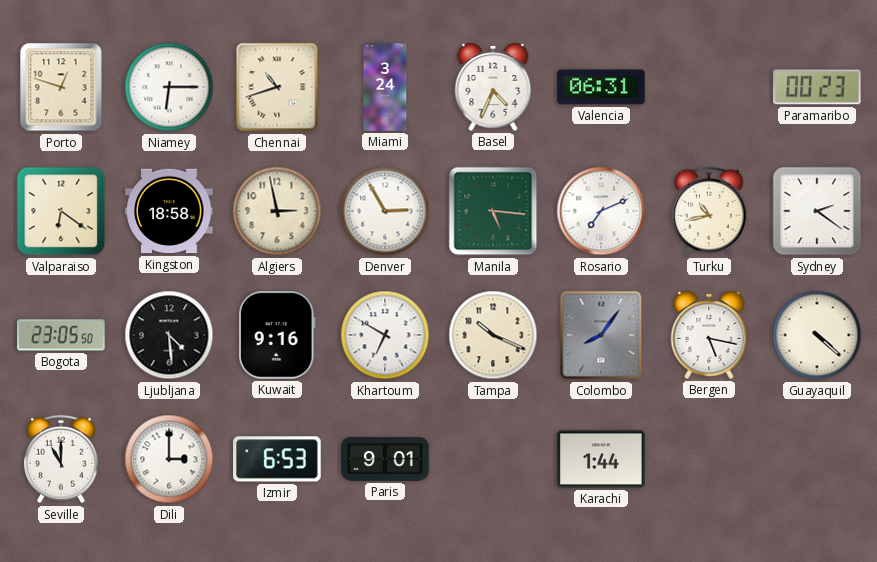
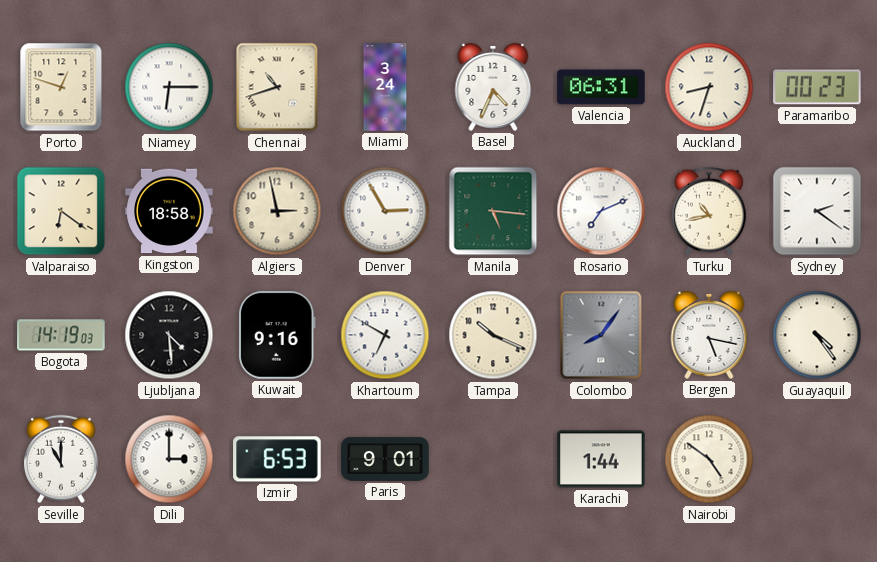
Auckland: none -> 8:33 (709, 87)
Bogota: 23:05 -> 14:19 (61, 335)
Guayaquil: 4:22 -> 4:24 (817, 335)
Nairobi: none -> 4:51 (709, 459)
